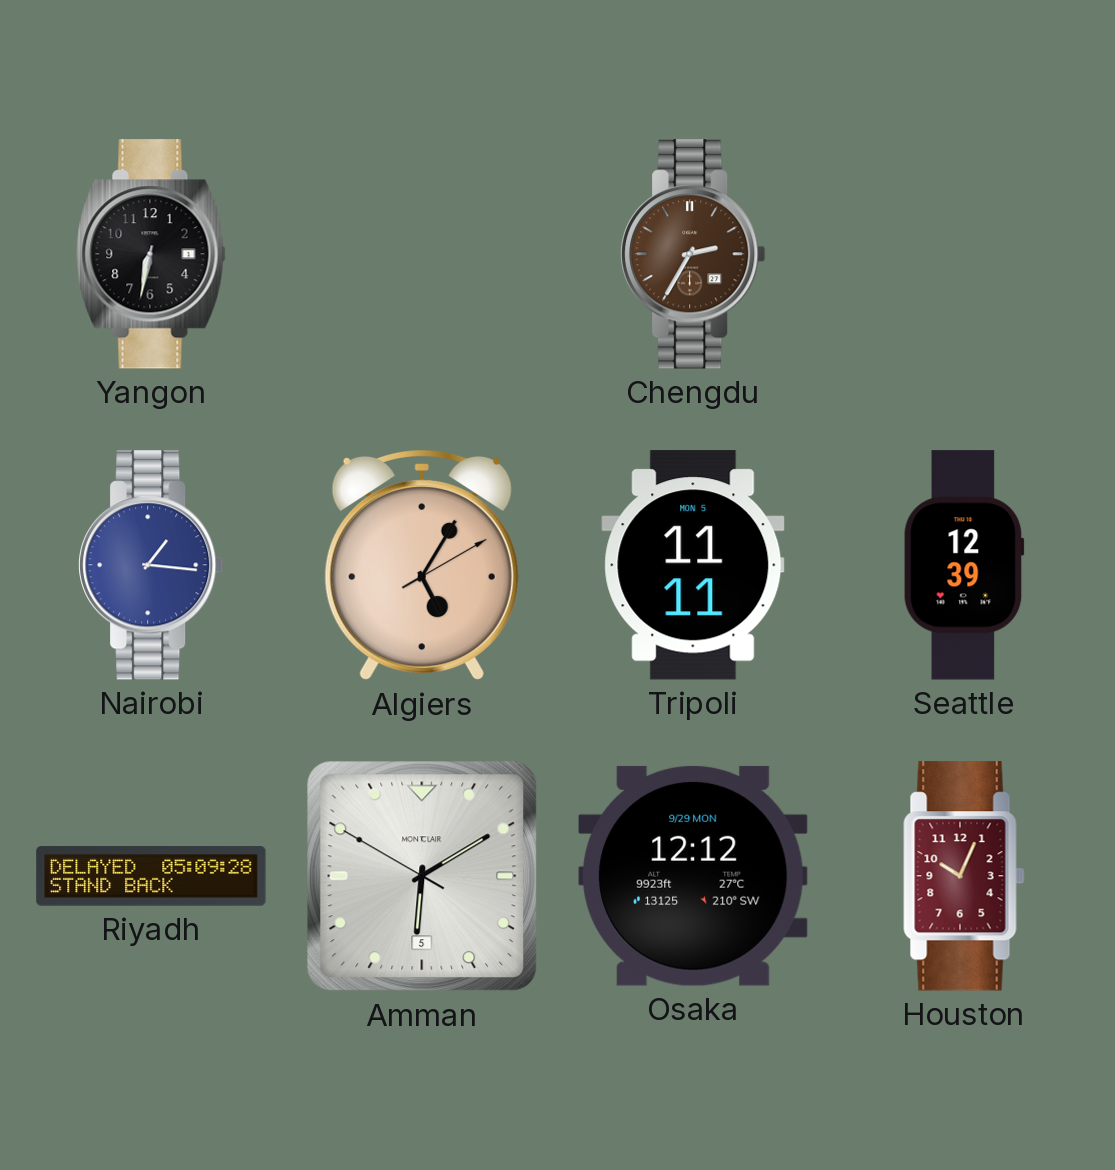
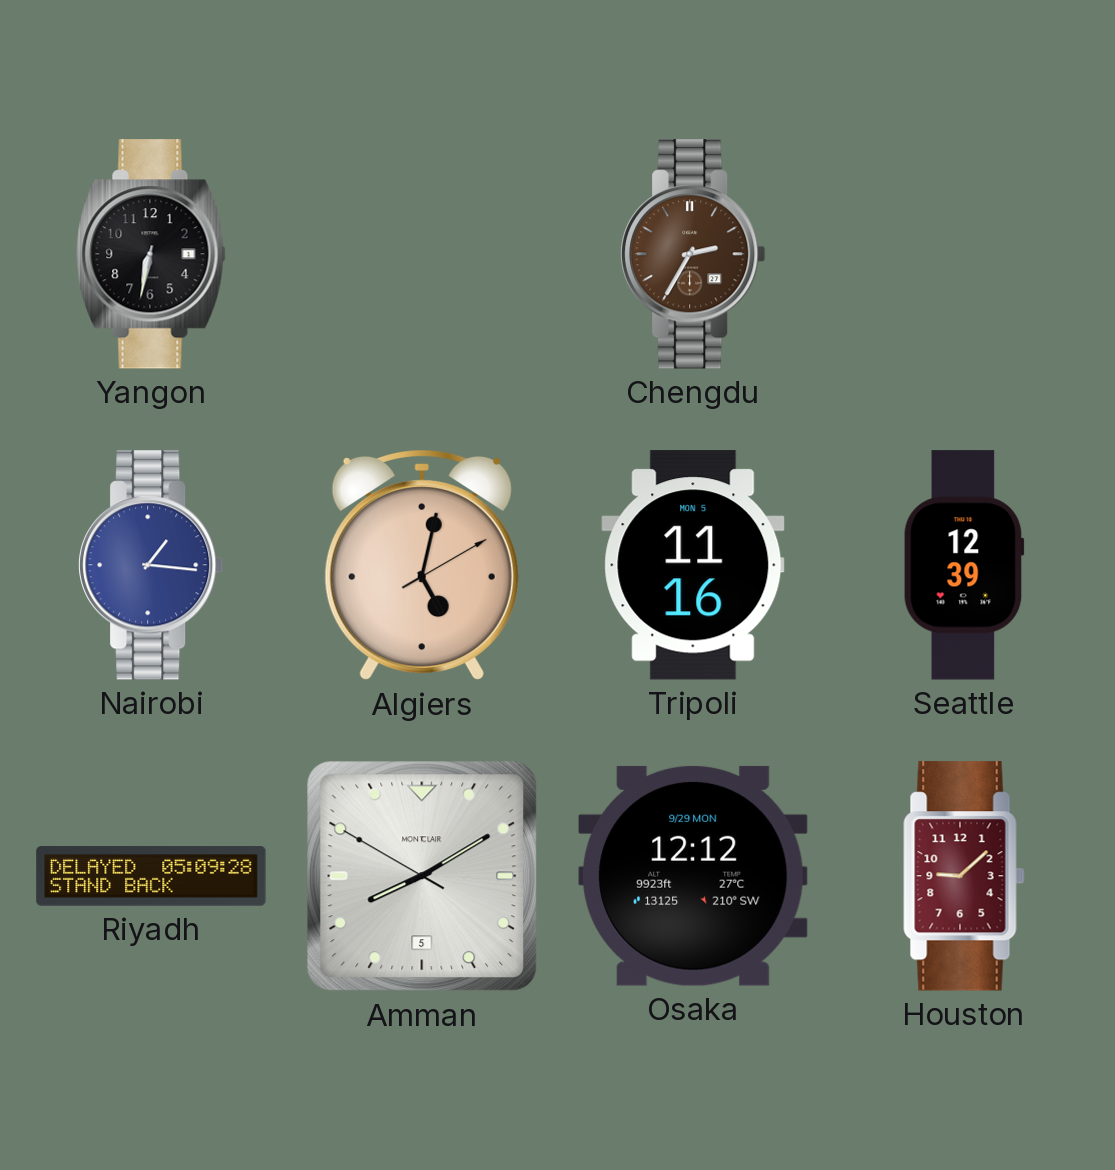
Algiers: 5:05 -> 5:02 (422, 565)
Tripoli: 11:11 -> 11:16 (693, 565)
Amman: 6:09 -> 8:09 (422, 876)
Houston: 10:04 -> 9:08 (964, 876)
